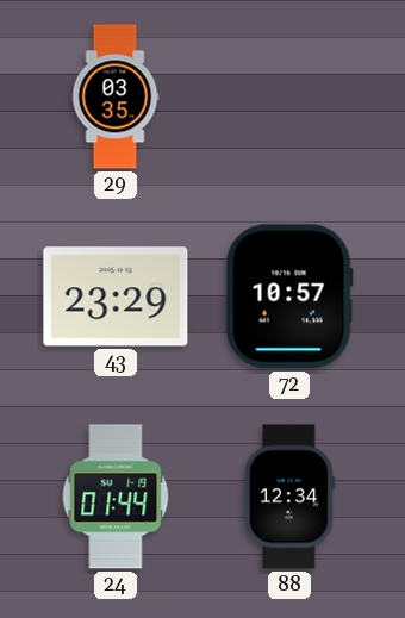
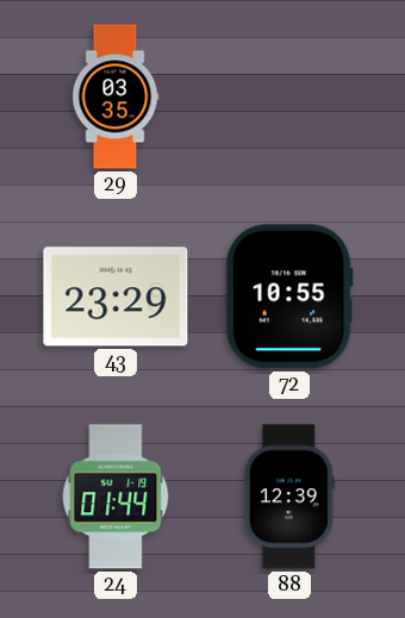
72: 10:57 -> 10:55 (289, 296)
88: 12:34 -> 12:39 (289, 497)
